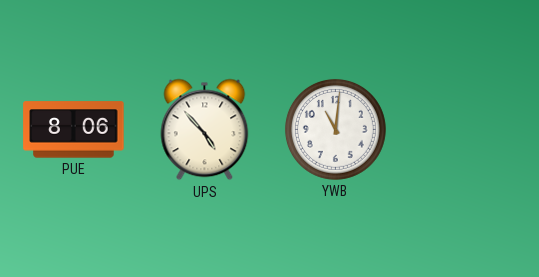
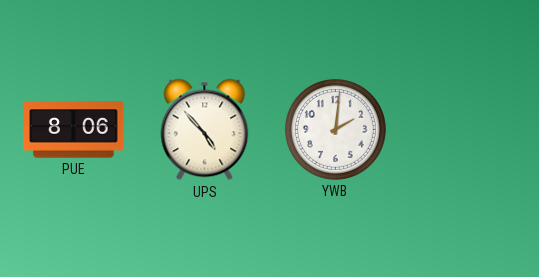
YWB: 11:01 -> 2:01 (335, 129)
